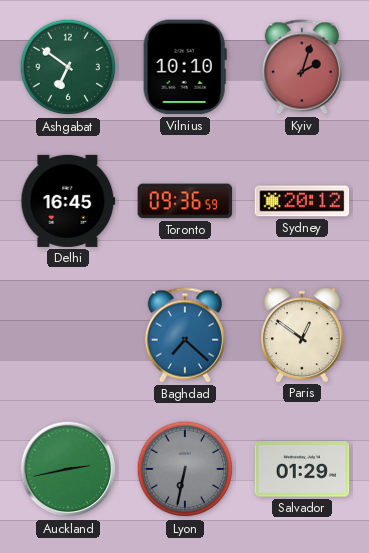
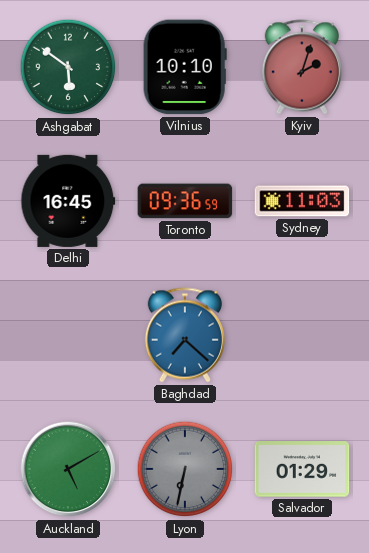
Ashgabat: 6:51 -> 5:51 (68, 67)
Sydney: 20:12 -> 11:03 (302, 201)
Paris: 12:51 -> none (303, 335)
Auckland: 2:43 -> 5:10 (68, 469)
